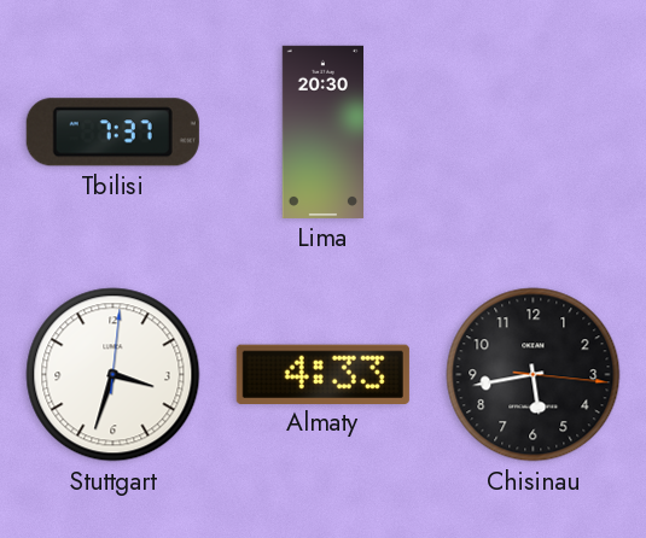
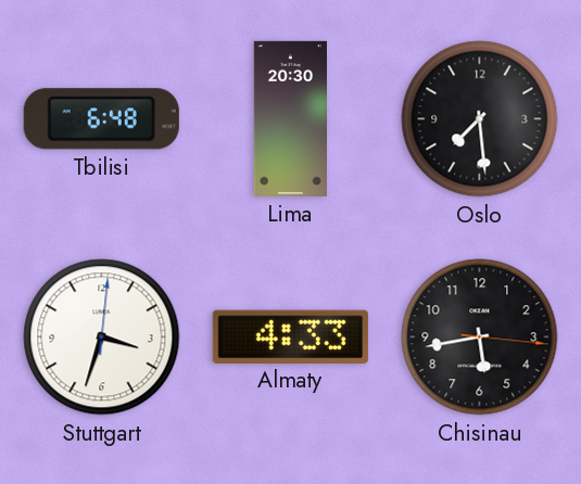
Tbilisi: 7:37 -> 6:48 (101, 119)
Oslo: none -> 7:29 (480, 119)
